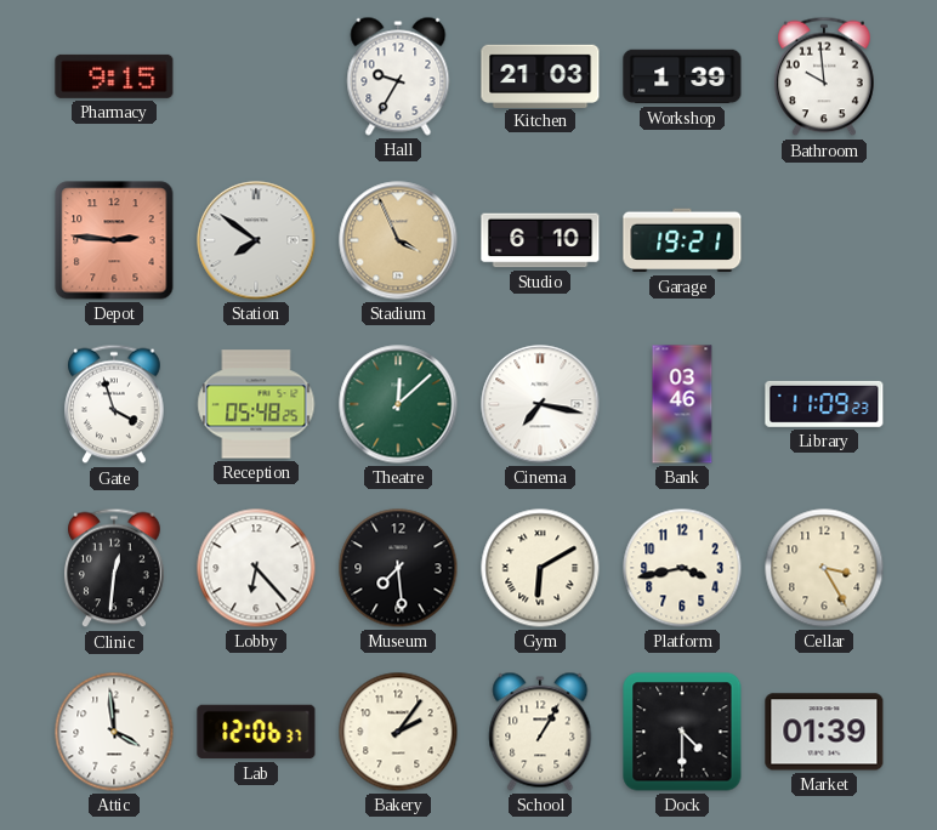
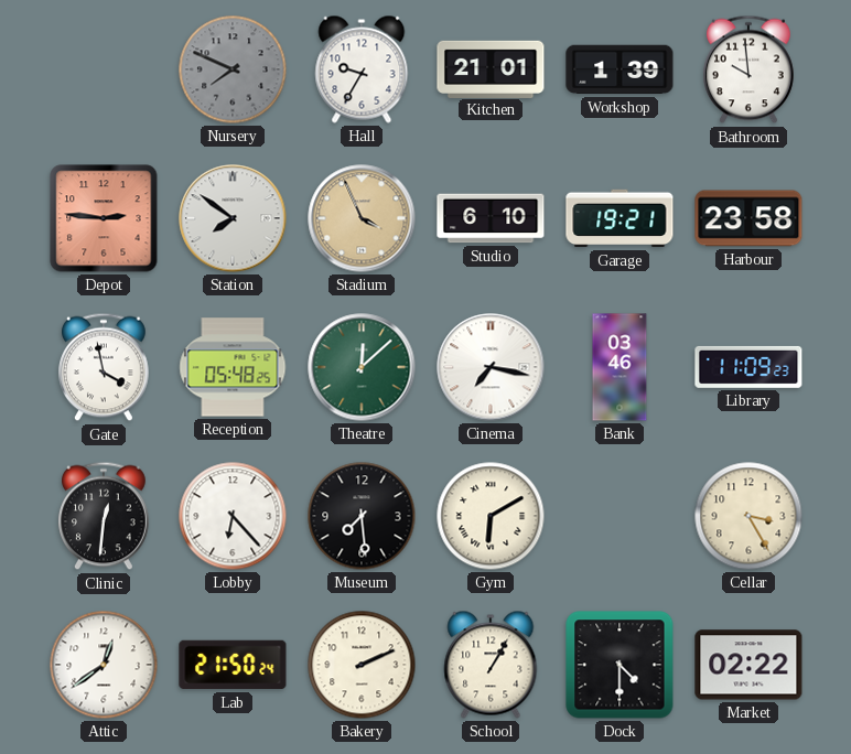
Pharmacy: 9:15 -> none (114, 76)
Nursery: none -> 7:49 (233, 69)
Kitchen: 21:03 -> 21:01 (491, 68)
Harbour: none -> 23:58 (748, 218)
Gate: 3:57 -> 3:58 (105, 367)
Platform: 3:43 -> none (682, 568)
Attic: 3:59 -> 12:39 (104, 665)
Lab: 12:06 -> 21:50 (233, 665)
Bakery: 2:06 -> 2:11 (362, 665)
Market: 01:39 -> 02:22 (748, 665)
